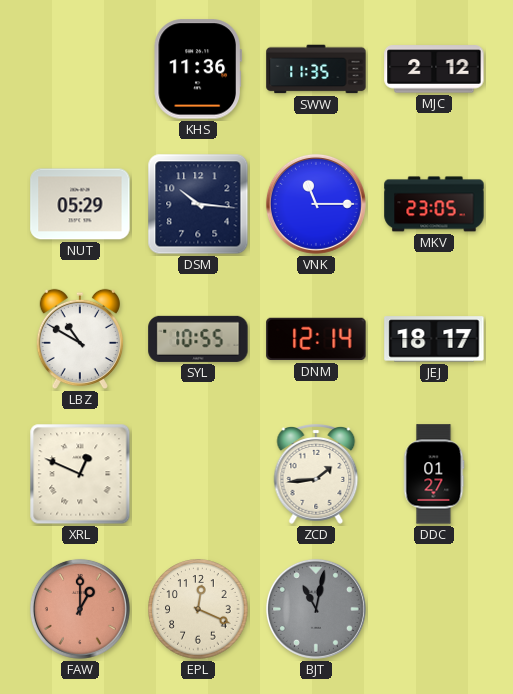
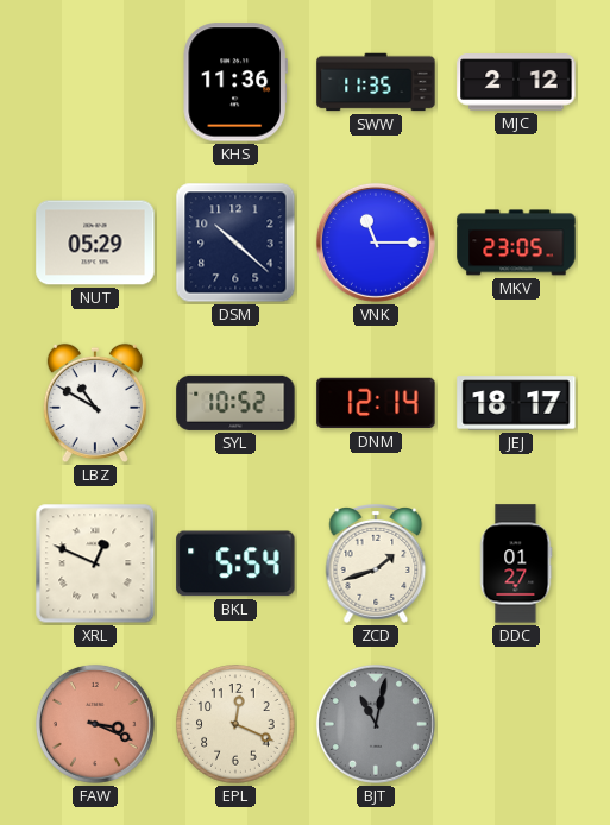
DSM: 10:16 -> 10:22 (235, 243)
SYL: 10:55 -> 10:52 (235, 403)
BKL: none -> 5:54 (235, 563)
ZCD: 1:44 -> 1:42 (376, 565)
FAW: 1:00 -> 3:19 (95, 724)
